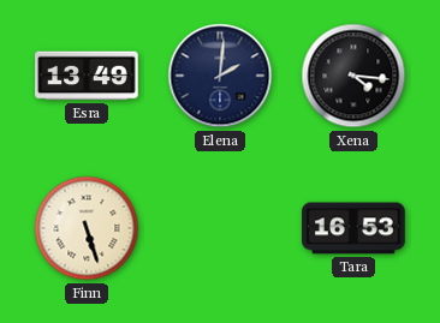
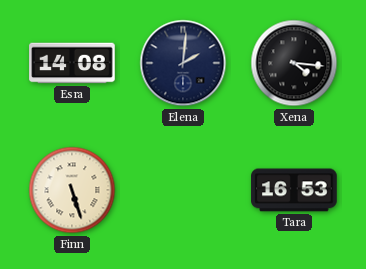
Esra: 13:49 -> 14:08 (72, 63)
